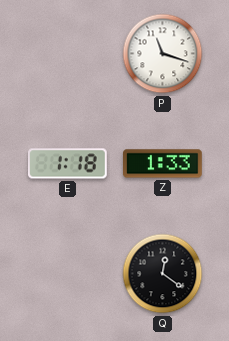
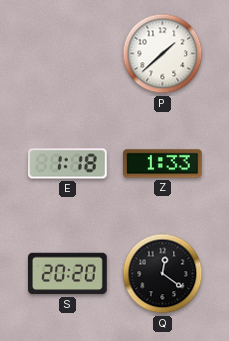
P: 11:18 -> 1:38 (163, 54)
S: none -> 20:20 (68, 274)
